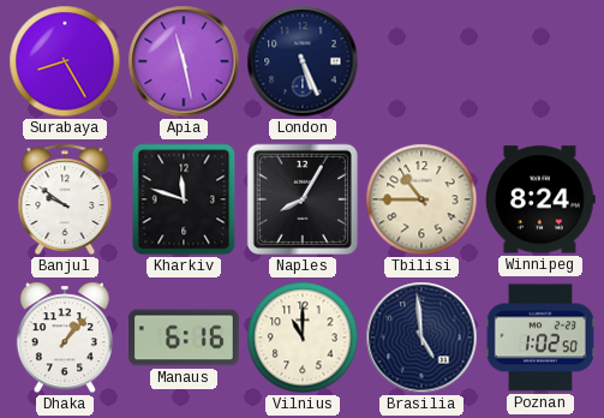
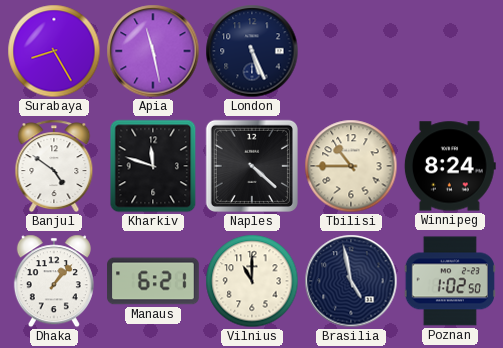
Banjul: 9:51 -> 4:51 (54, 166)
Naples: 8:05 -> 4:22 (252, 166)
Manaus: 6:16 -> 6:21 (153, 281)
Brasilia: 4:59 -> 4:58 (351, 281)
